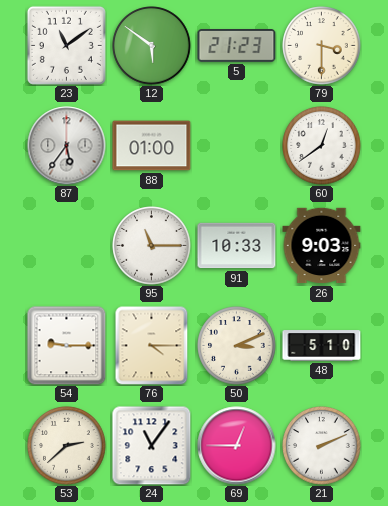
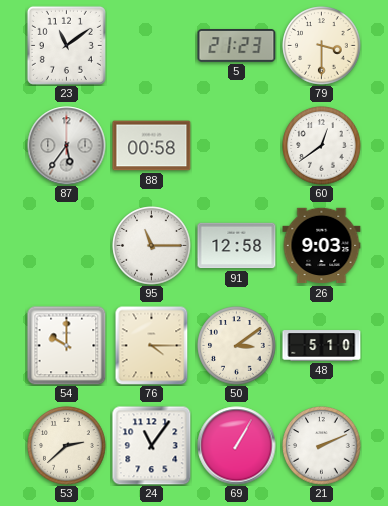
12: 5:51 -> none (152, 46)
88: 01:00 -> 00:58 (152, 146)
91: 10:33 -> 12:58 (237, 246)
54: 9:15 -> 10:00 (67, 346)
50: 3:11 -> 3:09 (237, 346)
69: 12:45 -> 1:05 (237, 446)
